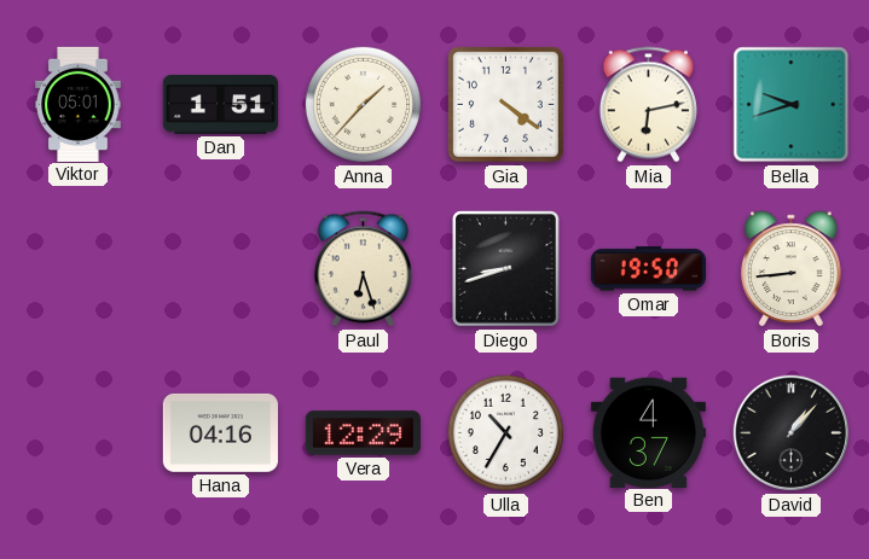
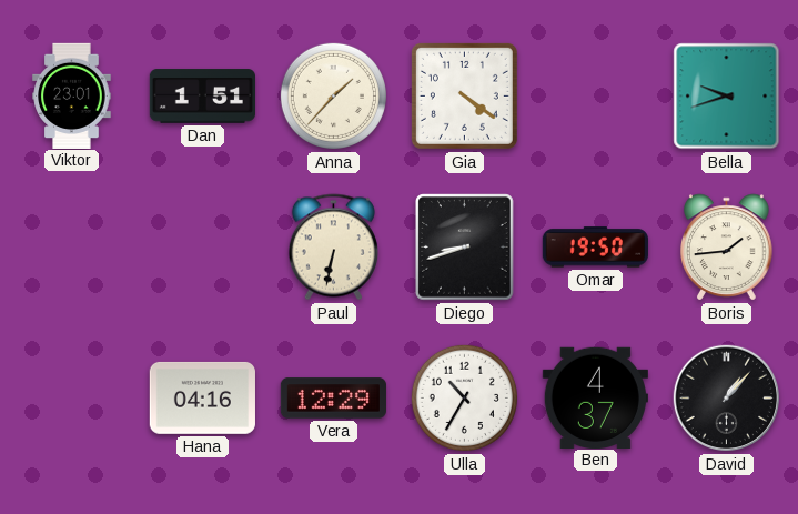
Viktor: 05:01 -> 23:01 (72, 95)
Mia: 6:13 -> none (648, 105)
Paul: 6:27 -> 6:32 (333, 248)
Boris: 8:44 -> 1:44 (727, 248)
